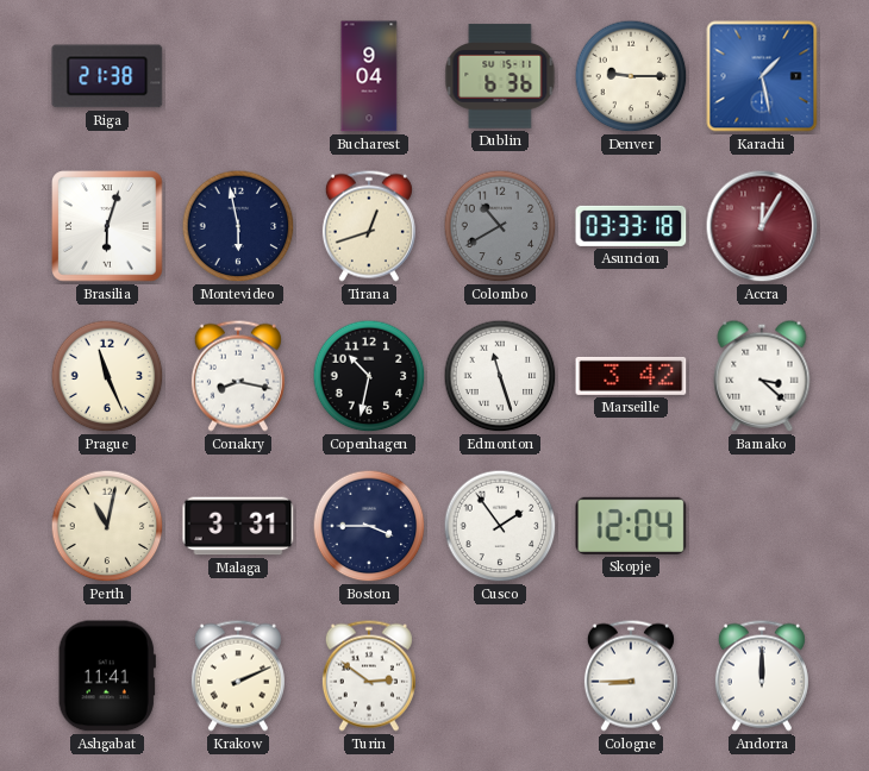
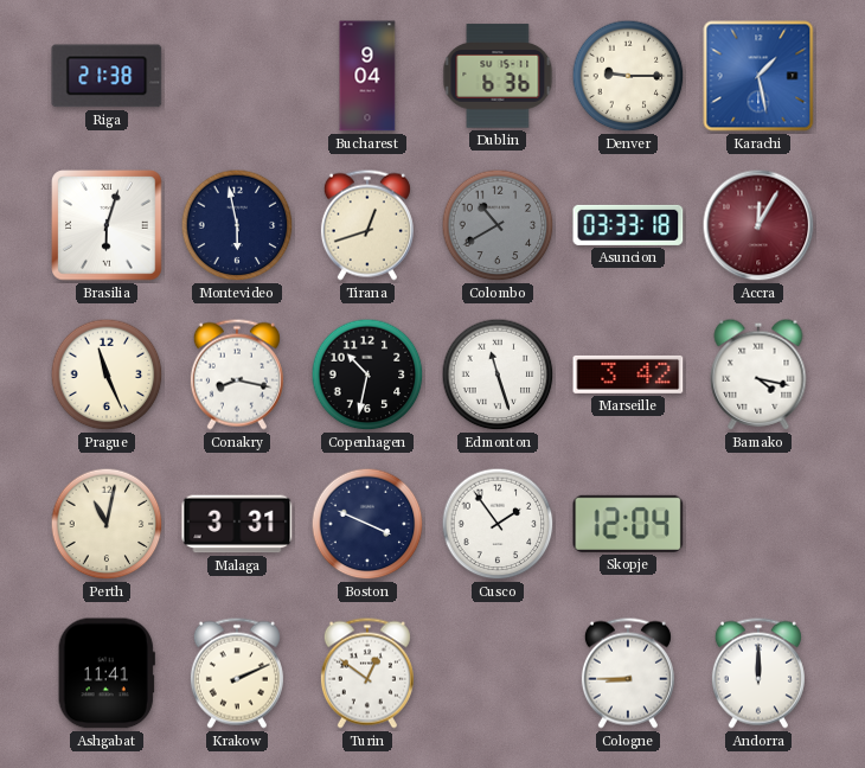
Bamako: 3:22 -> 4:17 (758, 375)
Boston: 3:45 -> 3:49 (367, 524)
Turin: 2:51 -> 12:51 (367, 673)
